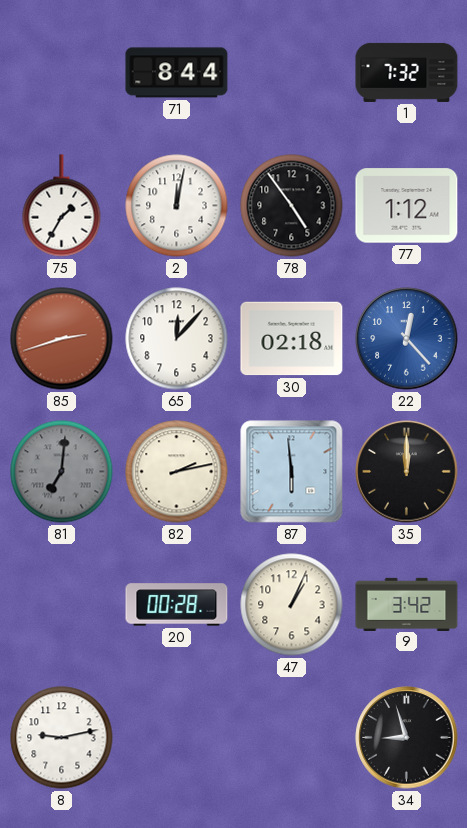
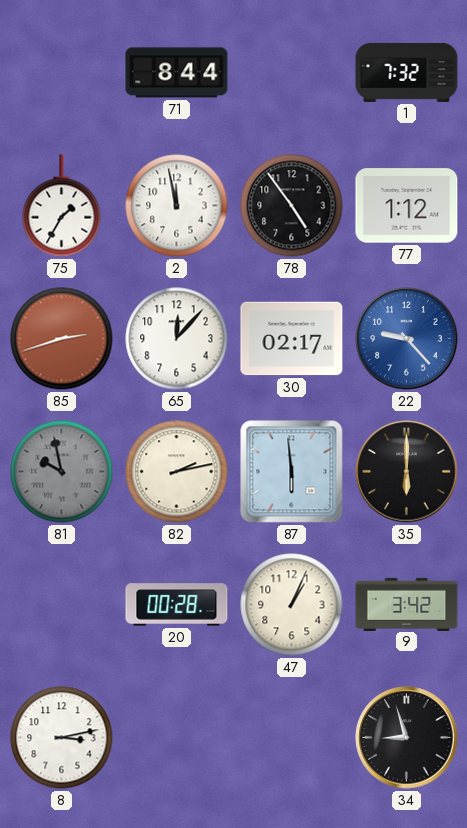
2: 12:02 -> 11:58 (177, 206)
30: 02:18 -> 02:17 (292, 339)
22: 12:23 -> 9:23 (407, 339)
81: 7:01 -> 9:58 (62, 472)
35: 12:00 -> 6:00 (407, 472)
8: 9:13 -> 3:13 (62, 738)
